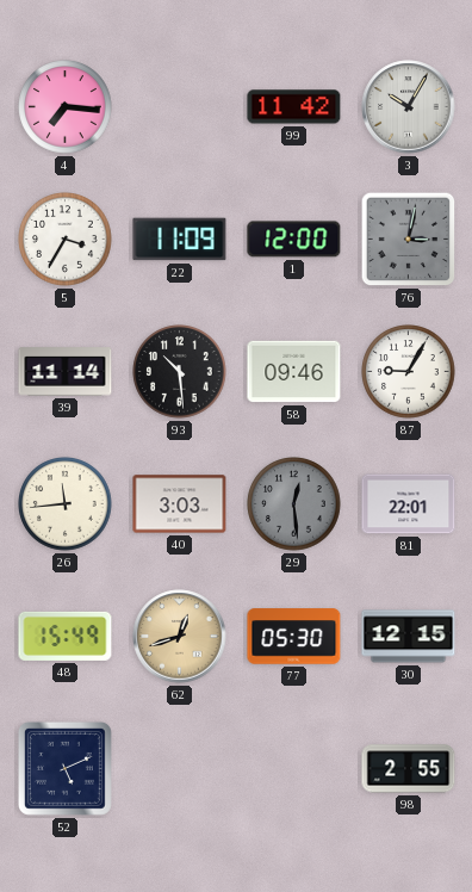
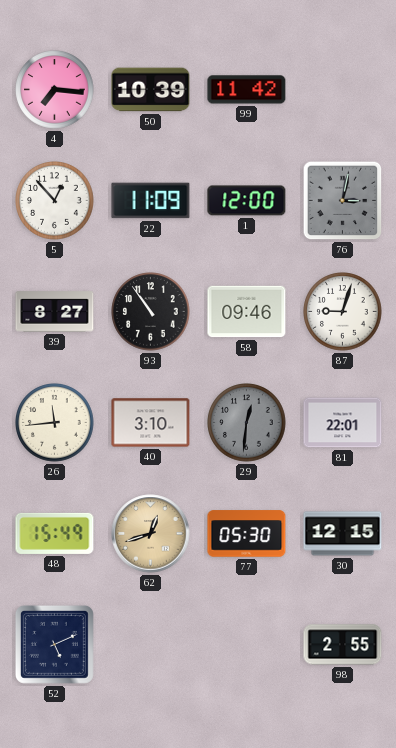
50: none -> 10:39 (151, 90)
3: 10:05 -> none (409, 107)
5: 3:35 -> 12:53 (55, 201)
39: 11:14 -> 8:27 (55, 312)
93: 10:29 -> 10:54 (151, 312)
87: 9:05 -> 9:03 (343, 312)
40: 3:03 -> 3:10 (151, 423)
29: 12:29 -> 12:31 (247, 423)
